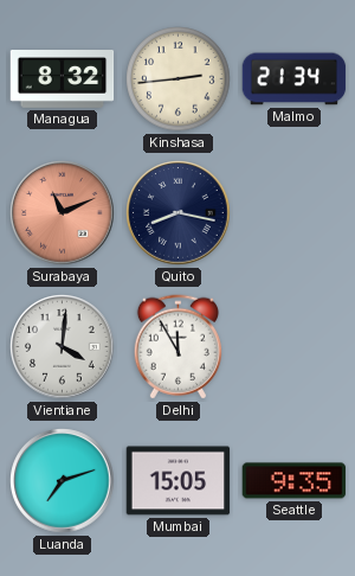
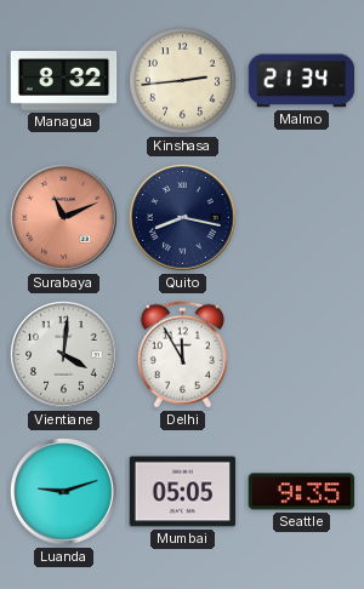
Luanda: 7:12 -> 9:12 (64, 492)
Mumbai: 15:05 -> 05:05 (183, 492)
